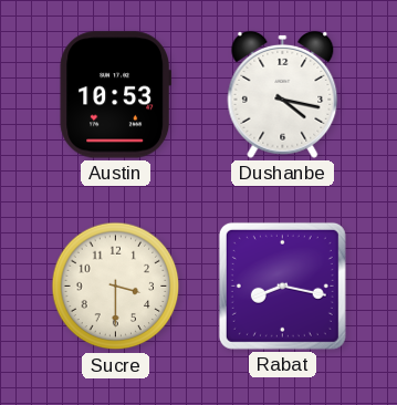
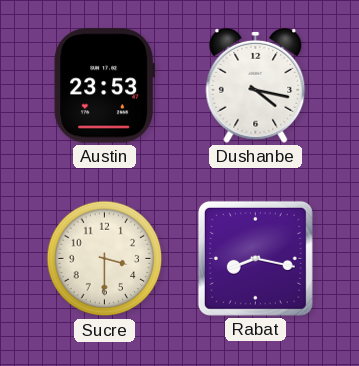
Austin: 10:53 -> 23:53 (105, 86)
